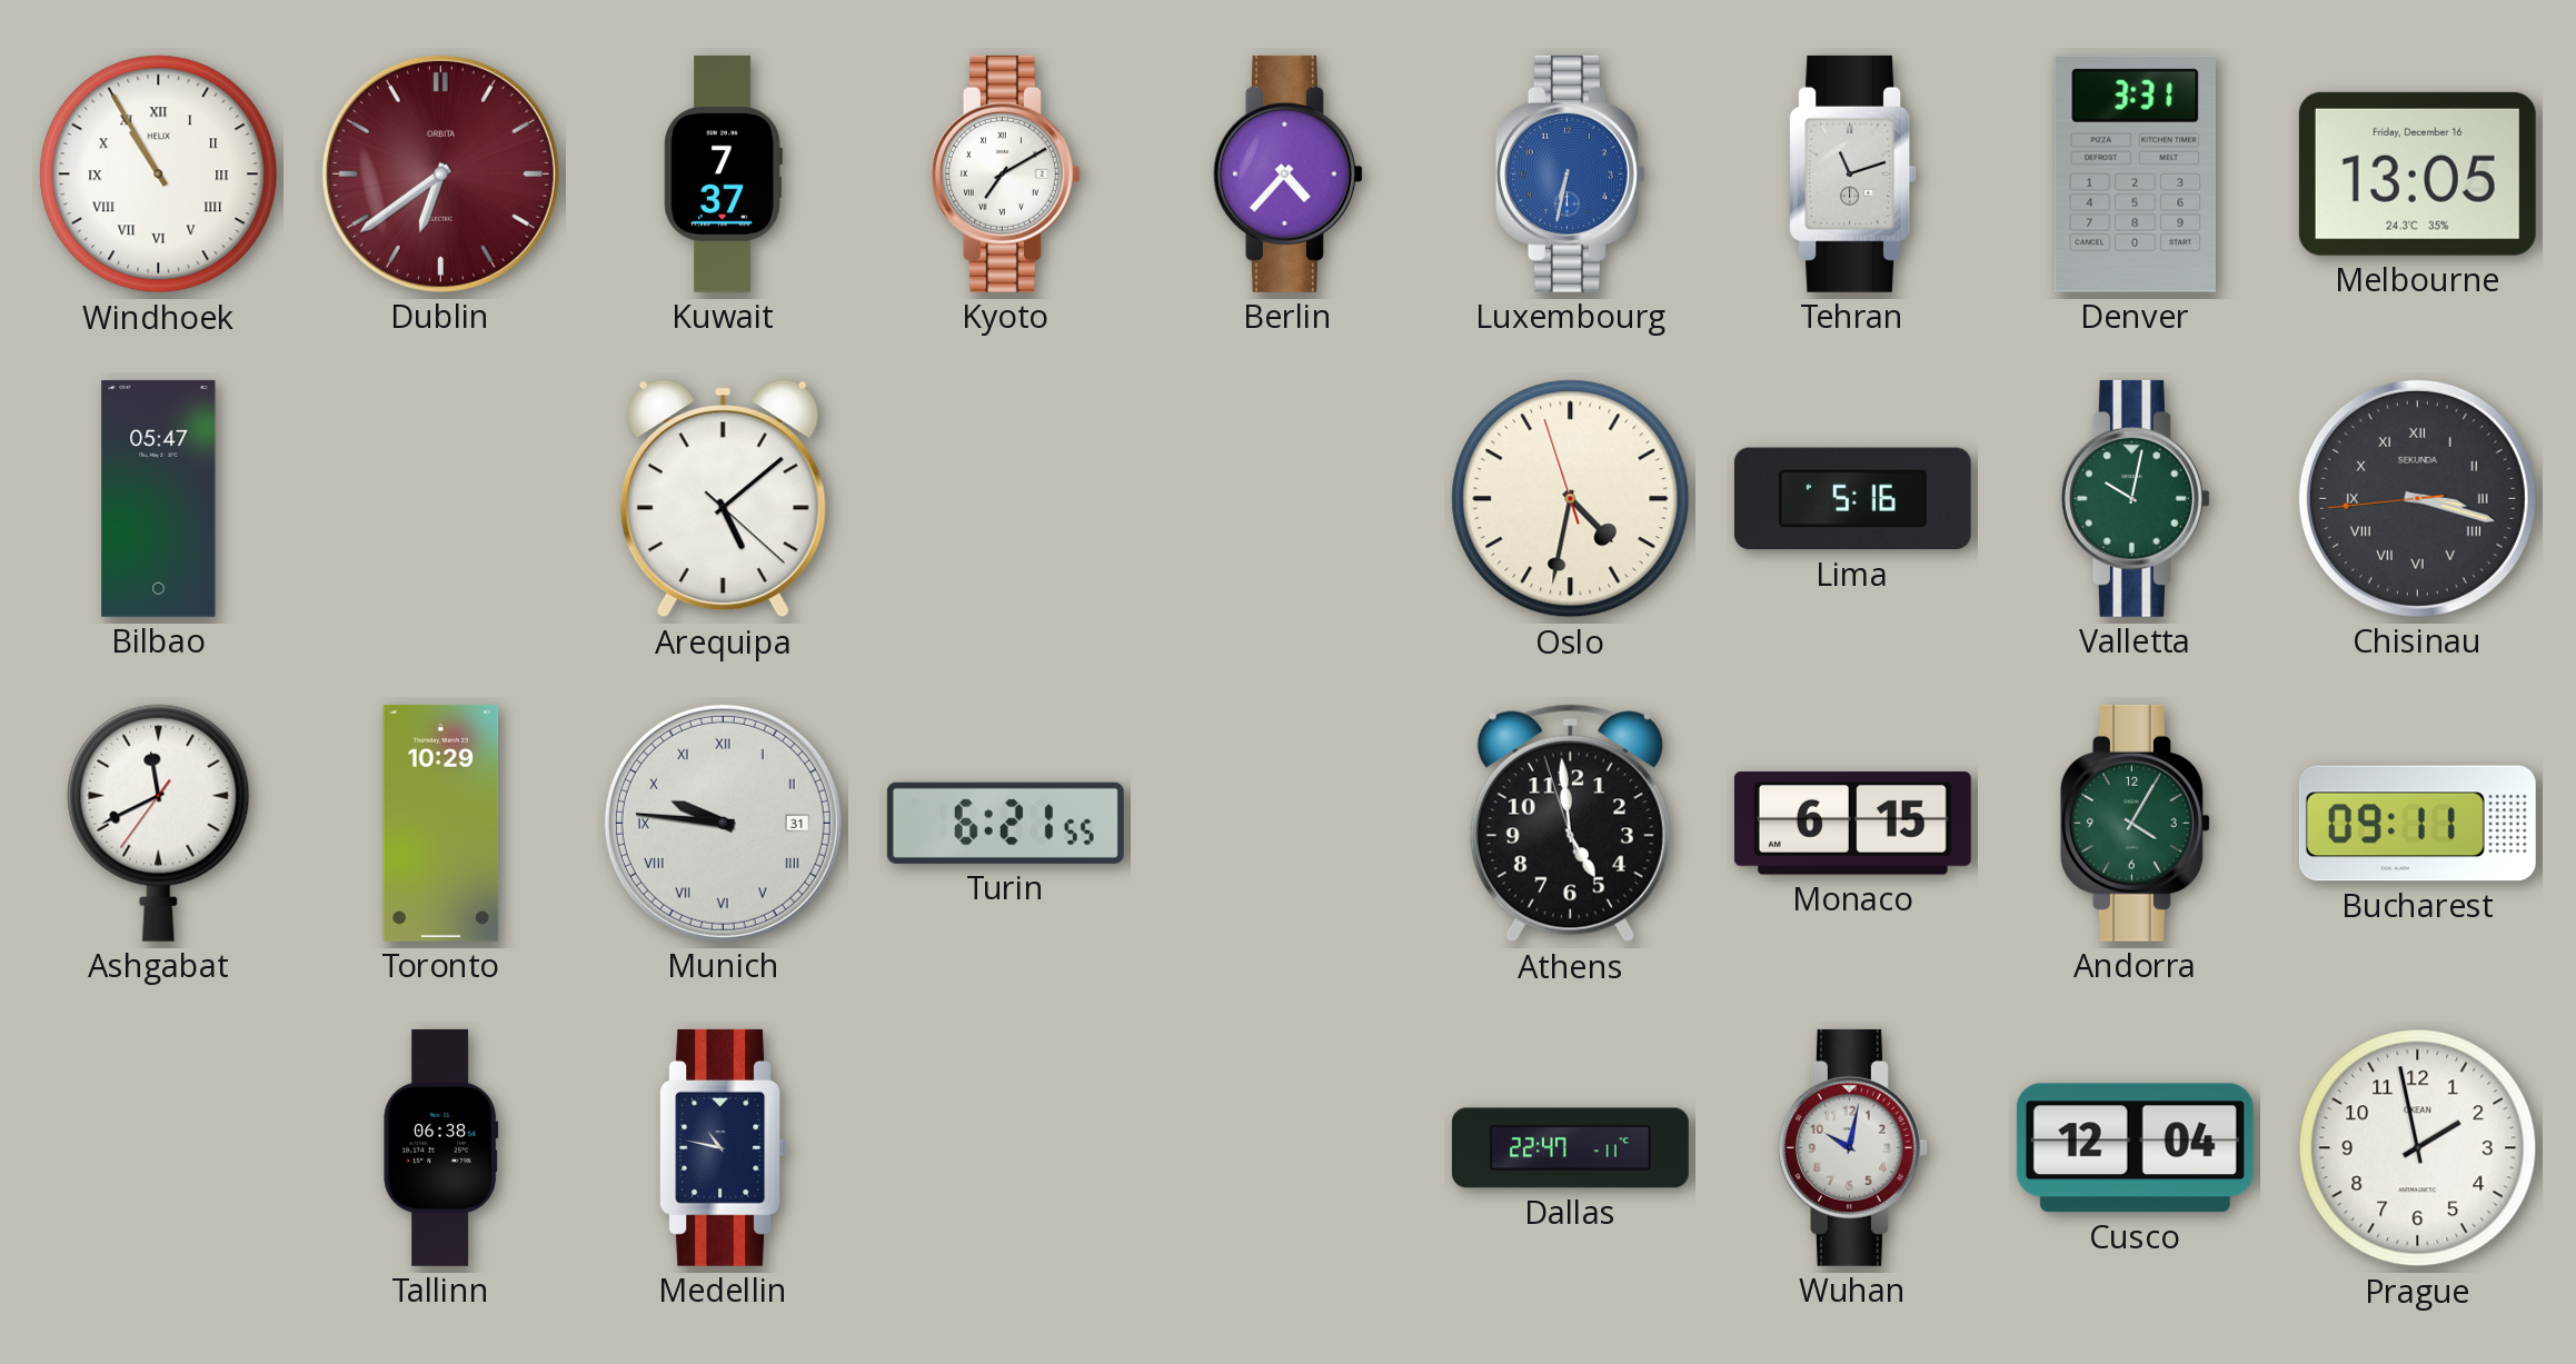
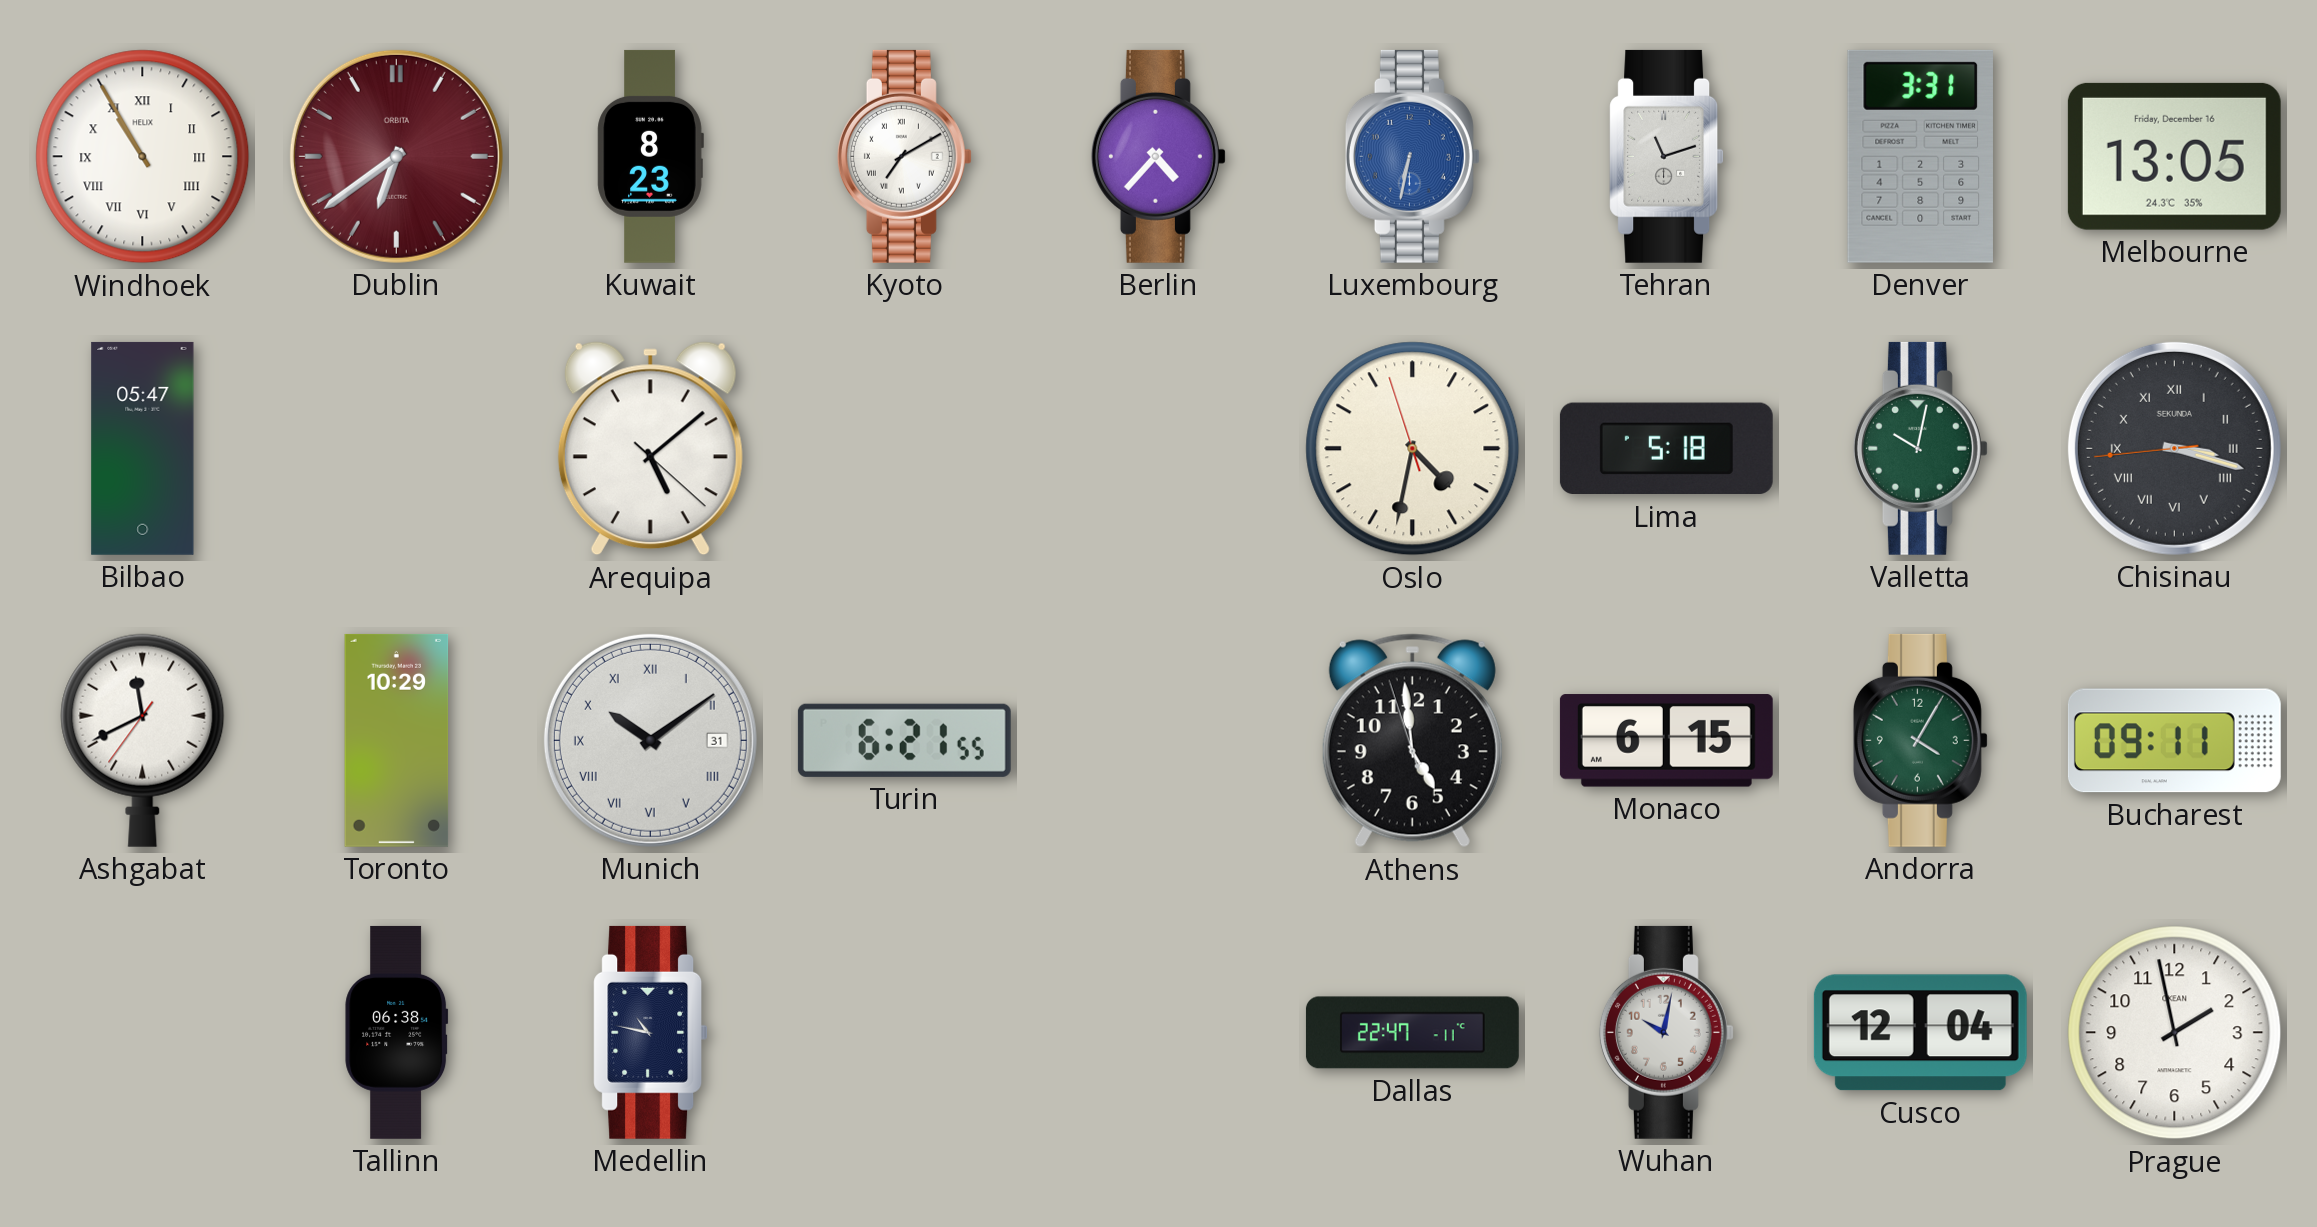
Kuwait: 7:37 -> 8:23 (650, 156)
Lima: 5:16 -> 5:18 (1666, 449)
Munich: 9:46 -> 10:09 (650, 740)
